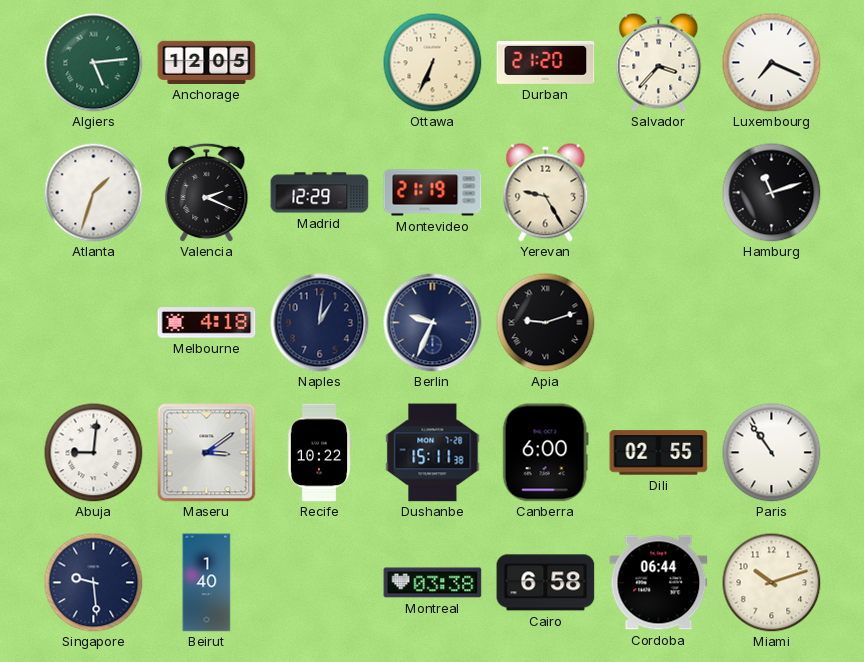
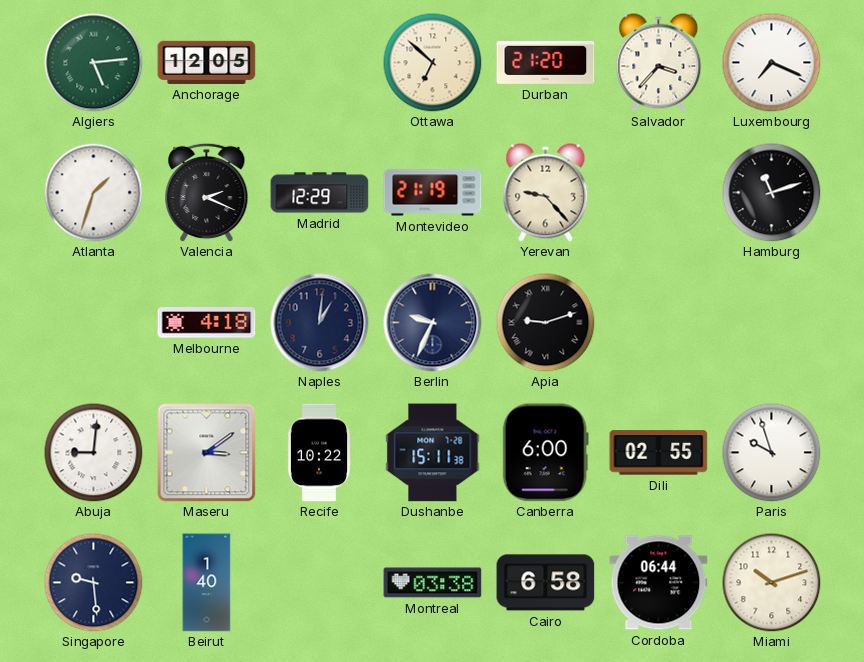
Ottawa: 6:34 -> 6:52 (433, 63)
Yerevan: 9:25 -> 9:23 (546, 193)
Paris: 10:54 -> 9:57 (772, 453)
